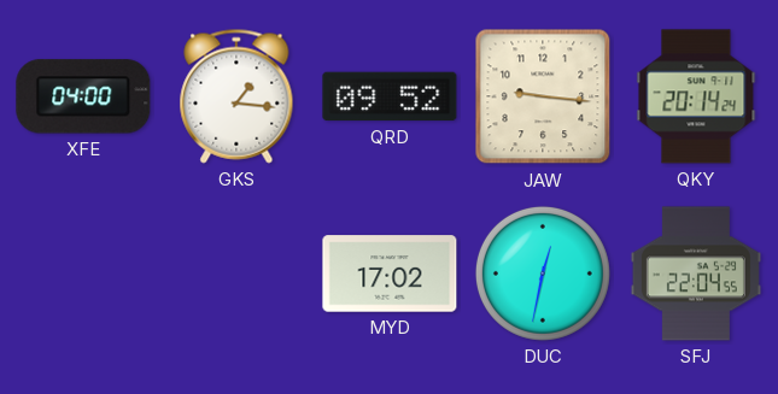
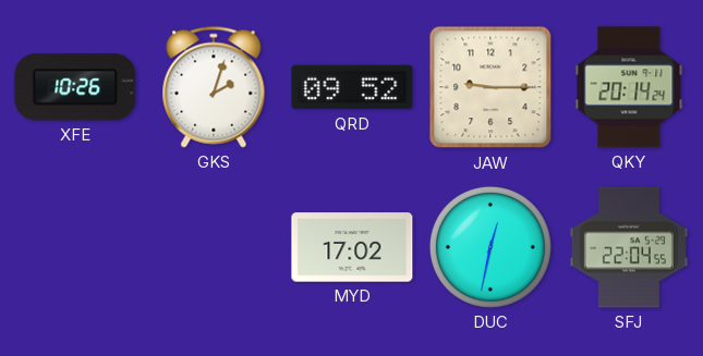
XFE: 04:00 -> 10:26 (75, 87)
GKS: 1:16 -> 2:03 (214, 87)
JAW: 9:16 -> 9:15 (490, 87)
